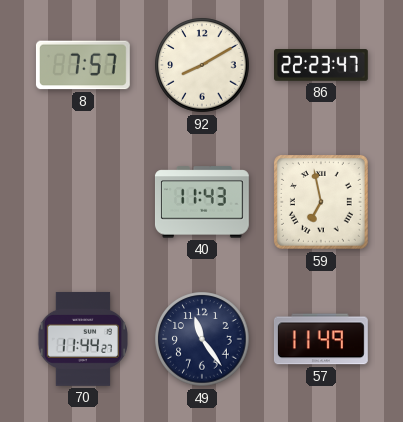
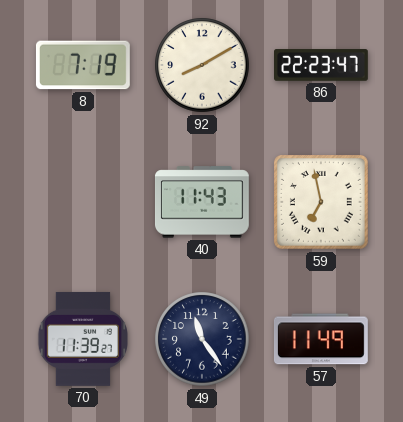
8: 7:57 -> 7:19 (83, 65)
70: 11:44 -> 11:39 (82, 339)
